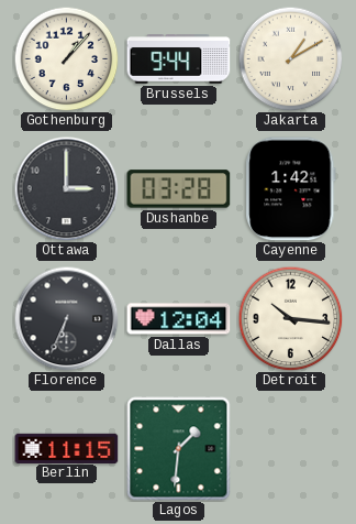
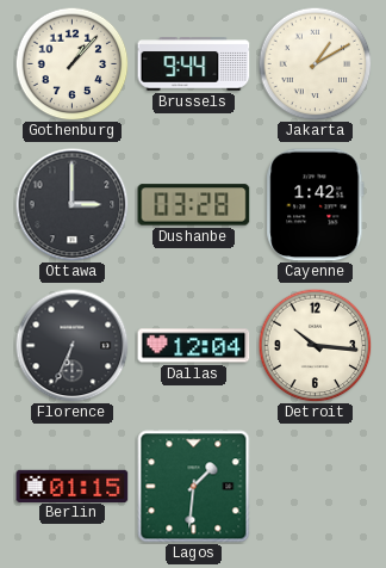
Berlin: 11:15 -> 01:15 (73, 486)
